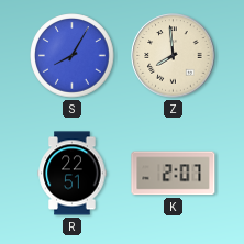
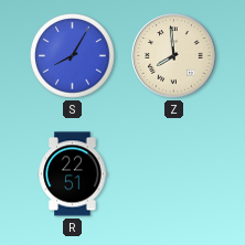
K: 2:07 -> none (174, 174)
